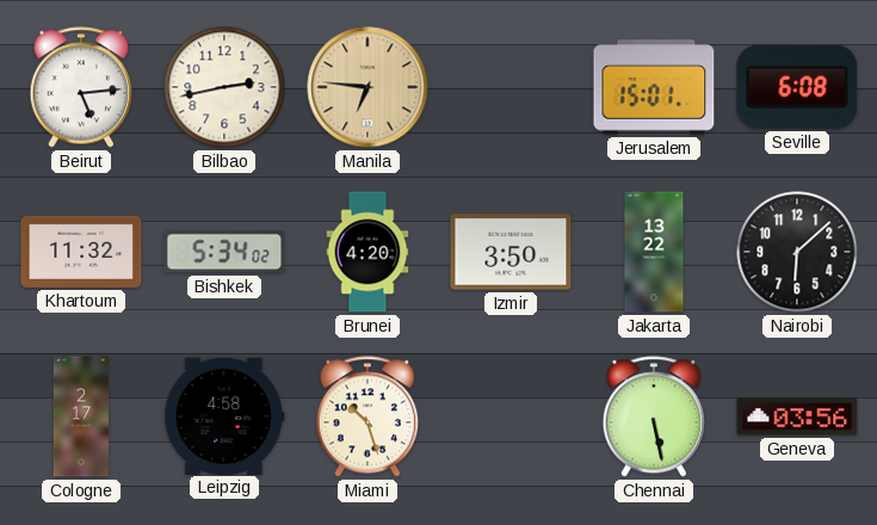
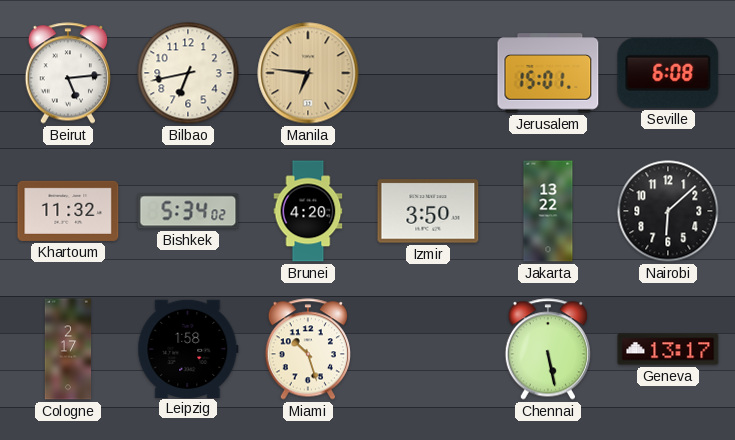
Bilbao: 2:43 -> 6:43 (188, 73)
Leipzig: 4:58 -> 1:58 (188, 348)
Geneva: 03:56 -> 13:17 (668, 349)
